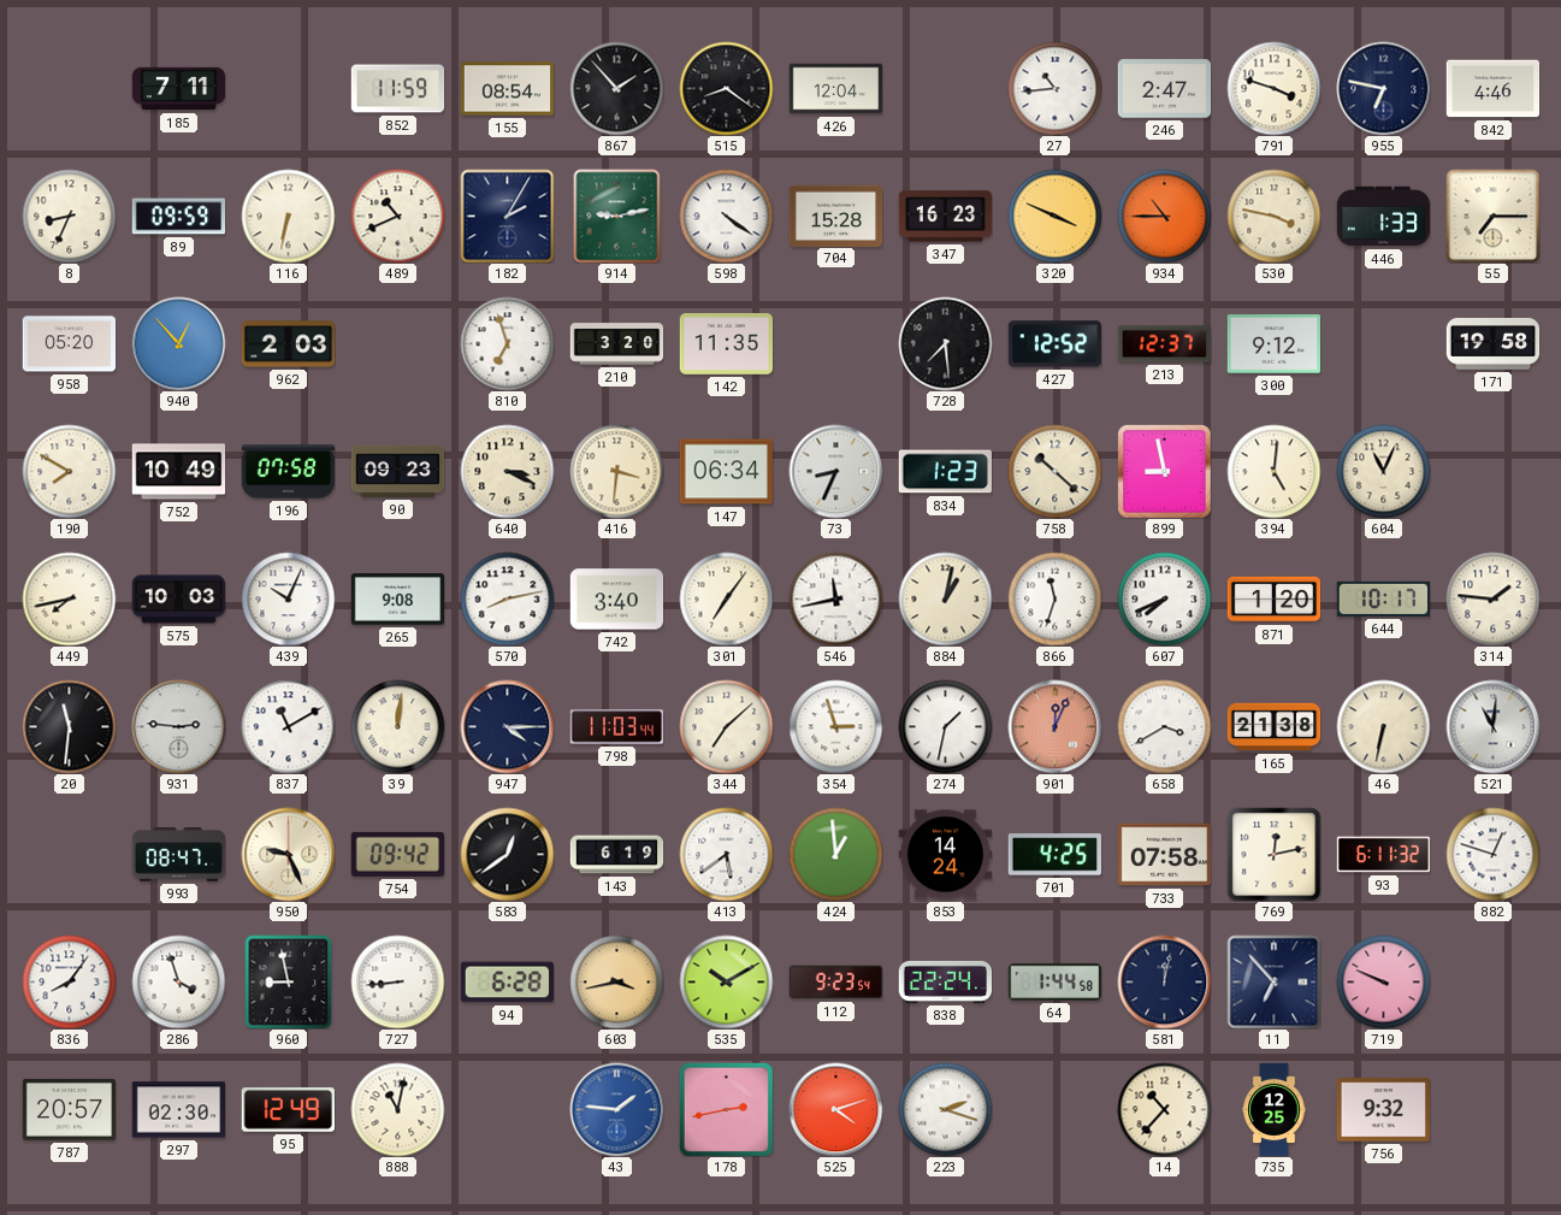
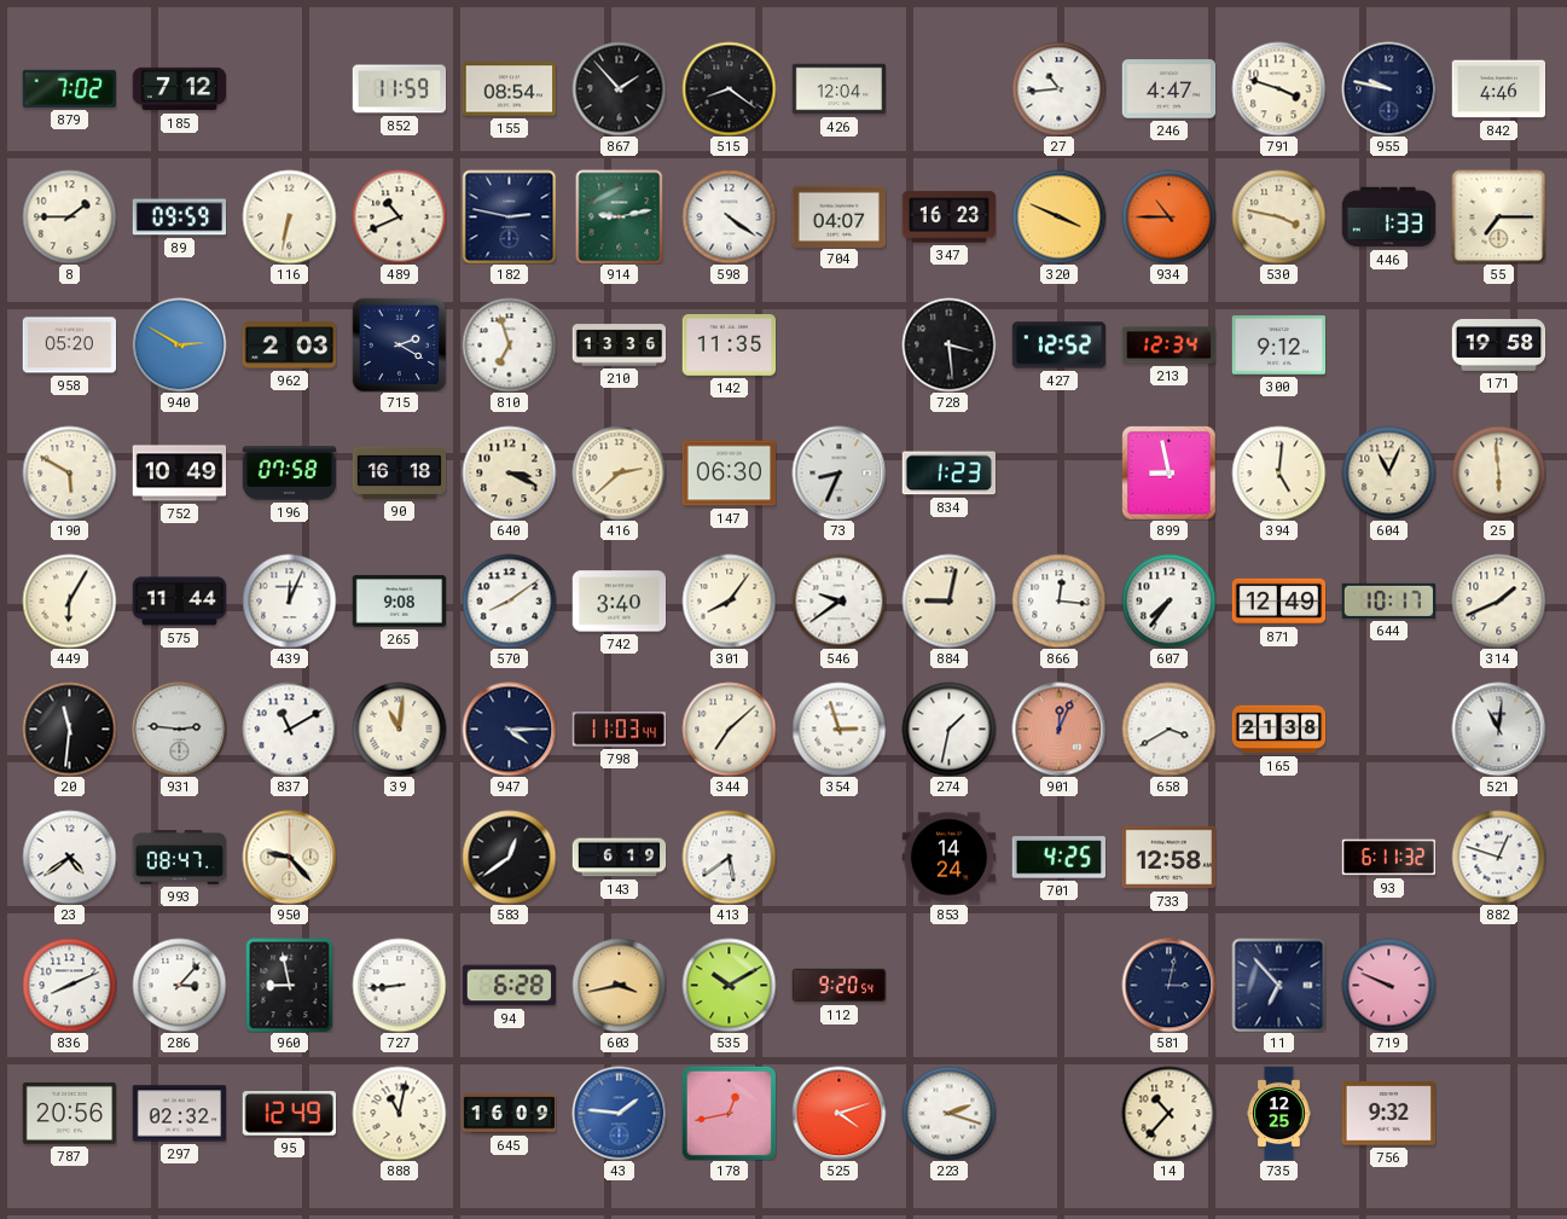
879: none -> 7:02 (69, 88)
185: 7:11 -> 7:12 (179, 89)
246: 2:47 -> 4:47 (1168, 89)
955: 6:47 -> 9:47 (1388, 88)
8: 8:34 -> 1:45 (69, 216)
182: 2:05 -> 2:47 (509, 216)
704: 15:28 -> 04:07 (838, 216)
940: 12:53 -> 2:50 (179, 344)
715: none -> 2:20 (399, 344)
210: 3:20 -> 13:36 (619, 346)
728: 7:29 -> 3:29 (948, 344)
213: 12:37 -> 12:34 (1168, 346)
190: 7:50 -> 5:50 (69, 472)
90: 09:23 -> 16:18 (399, 472)
416: 3:31 -> 2:38 (619, 472)
147: 06:34 -> 06:30 (729, 474)
758: 10:22 -> none (1054, 471)
25: none -> 5:59 (1498, 472)
449: 7:43 -> 6:05 (69, 600)
575: 10:03 -> 11:44 (179, 602)
439: 10:04 -> 12:04 (289, 600)
570: 8:13 -> 8:09 (509, 600)
301: 7:06 -> 8:06 (729, 600)
546: 11:43 -> 9:39 (838, 600)
884: 1:02 -> 9:02 (948, 600)
866: 11:33 -> 12:16 (1058, 600)
607: 7:41 -> 7:36 (1168, 600)
871: 1:20 -> 12:49 (1278, 602)
314: 1:46 -> 1:41 (1498, 600)
39: 12:01 -> 11:01 (399, 729)
46: 6:32 -> none (1383, 726)
23: none -> 4:39 (69, 857)
950: 9:26 -> 9:23 (289, 857)
754: 09:42 -> none (397, 854)
424: 12:59 -> none (835, 854)
733: 07:58 -> 12:58 (1168, 858)
769: 12:13 -> none (1273, 854)
836: 8:06 -> 8:11 (69, 985)
286: 3:57 -> 3:07 (179, 985)
112: 9:23 -> 9:20 (838, 986)
838: 22:24 -> none (945, 981)
64: 1:44 -> none (1054, 981)
581: 12:02 -> 3:02 (1168, 985)
787: 20:57 -> 20:56 (69, 1113)
297: 02:30 -> 02:32 (179, 1114)
645: none -> 16:09 (509, 1114)
178: 2:43 -> 12:43 (729, 1113)
